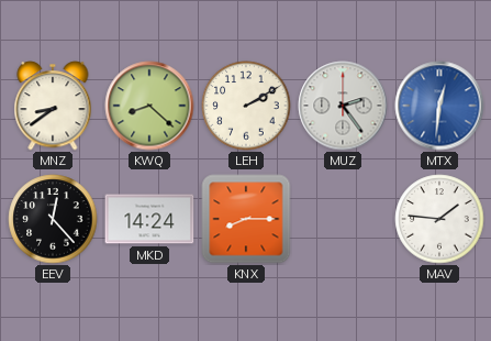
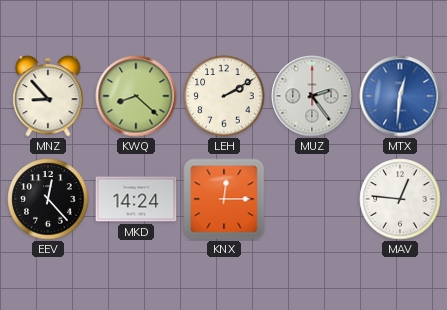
MNZ: 8:39 -> 8:53 (48, 96)
KNX: 8:15 -> 12:15 (224, 199)
MAV: 1:46 -> 12:46 (400, 199)
